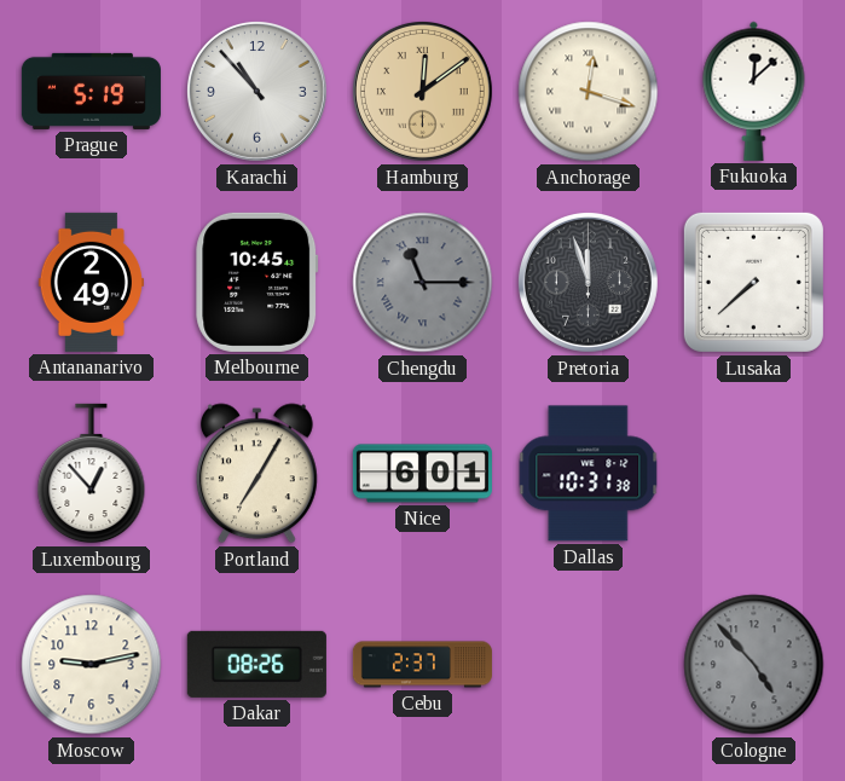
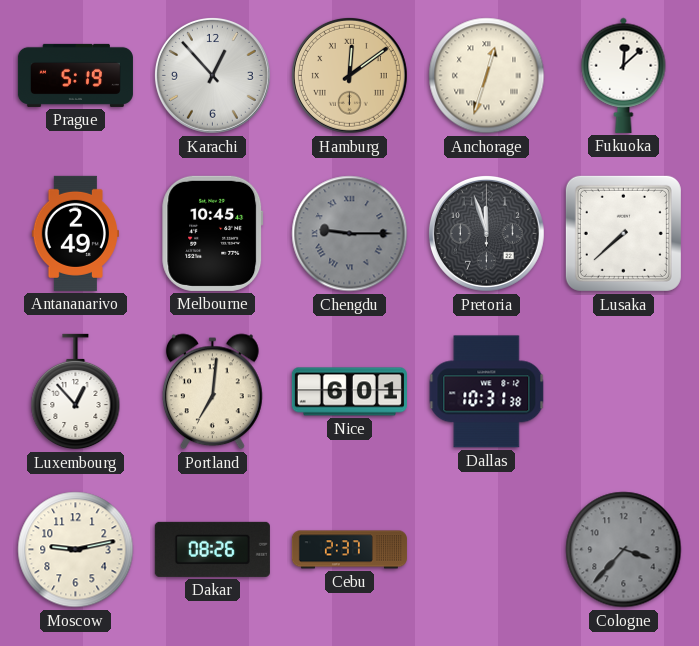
Karachi: 10:53 -> 12:53 (212, 75)
Anchorage: 12:18 -> 12:33 (487, 76)
Chengdu: 11:15 -> 9:15 (350, 234)
Portland: 7:05 -> 7:01 (212, 392)
Cologne: 4:53 -> 3:37 (624, 550)
